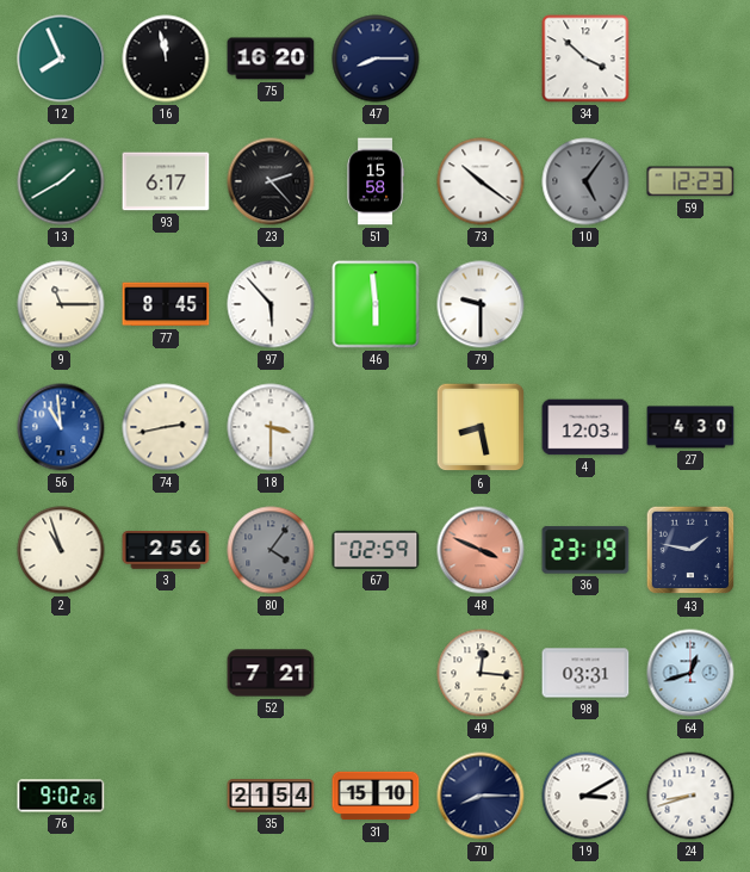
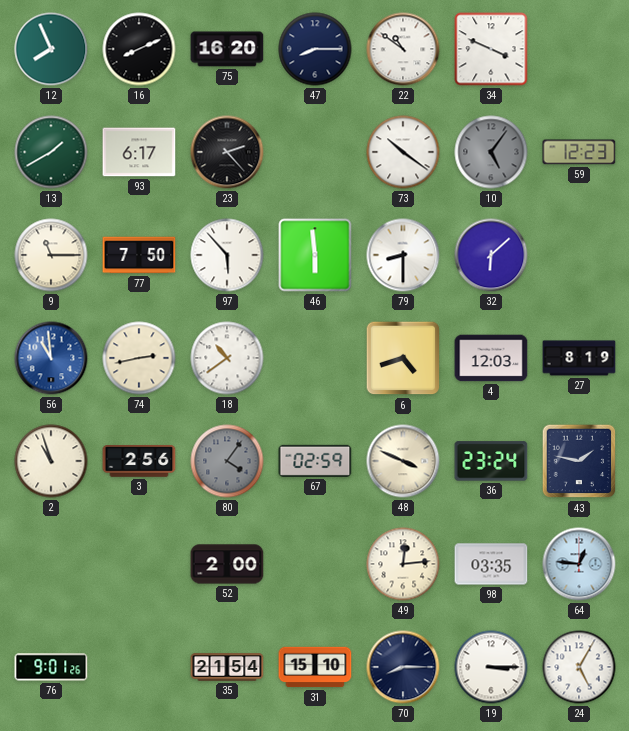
16: 11:58 -> 8:11 (139, 49)
22: none -> 10:51 (403, 49)
34: 3:52 -> 3:49 (491, 49)
51: 15:58 -> none (376, 181)
77: 8:45 -> 7:50 (139, 255)
79: 9:30 -> 8:30 (403, 255)
32: none -> 6:08 (491, 255)
18: 3:30 -> 10:39 (227, 358)
6: 8:28 -> 4:42 (403, 358)
27: 4:30 -> 8:19 (579, 358)
48 dial: salmon -> cream (403, 461)
36: 23:19 -> 23:24 (491, 461)
52: 7:21 -> 2:00 (227, 564)
49: 12:16 -> 12:14 (403, 564)
98: 03:31 -> 03:35 (491, 564)
64: 12:42 -> 12:46 (579, 564)
76: 9:02 -> 9:01 (51, 667)
19: 3:10 -> 3:15 (491, 667)
24: 8:42 -> 5:05 (579, 667)
